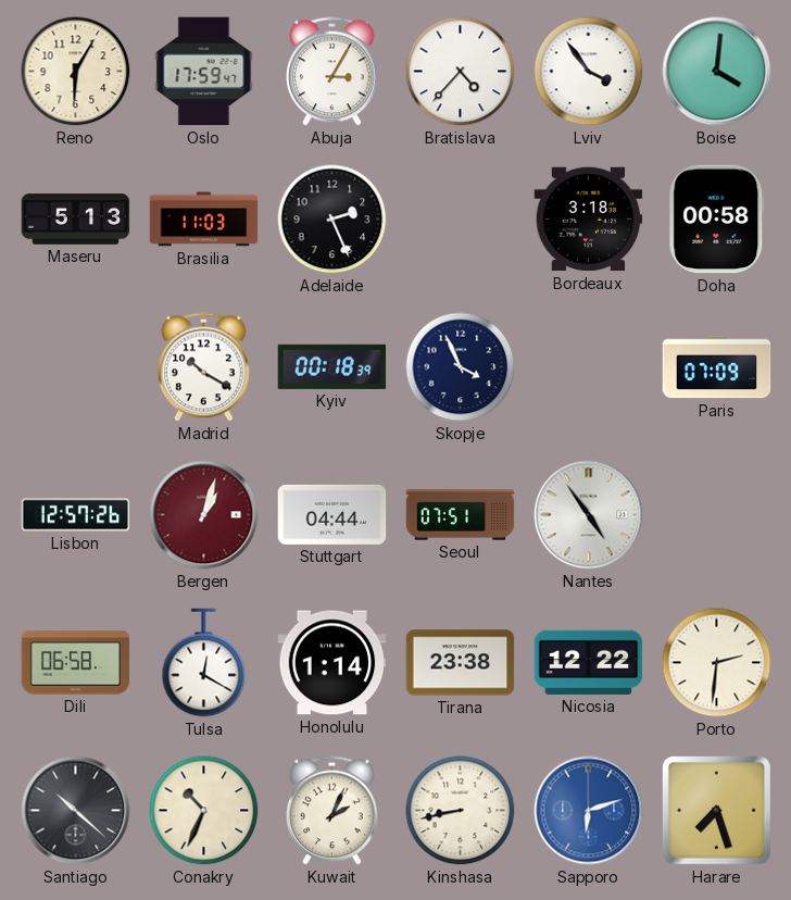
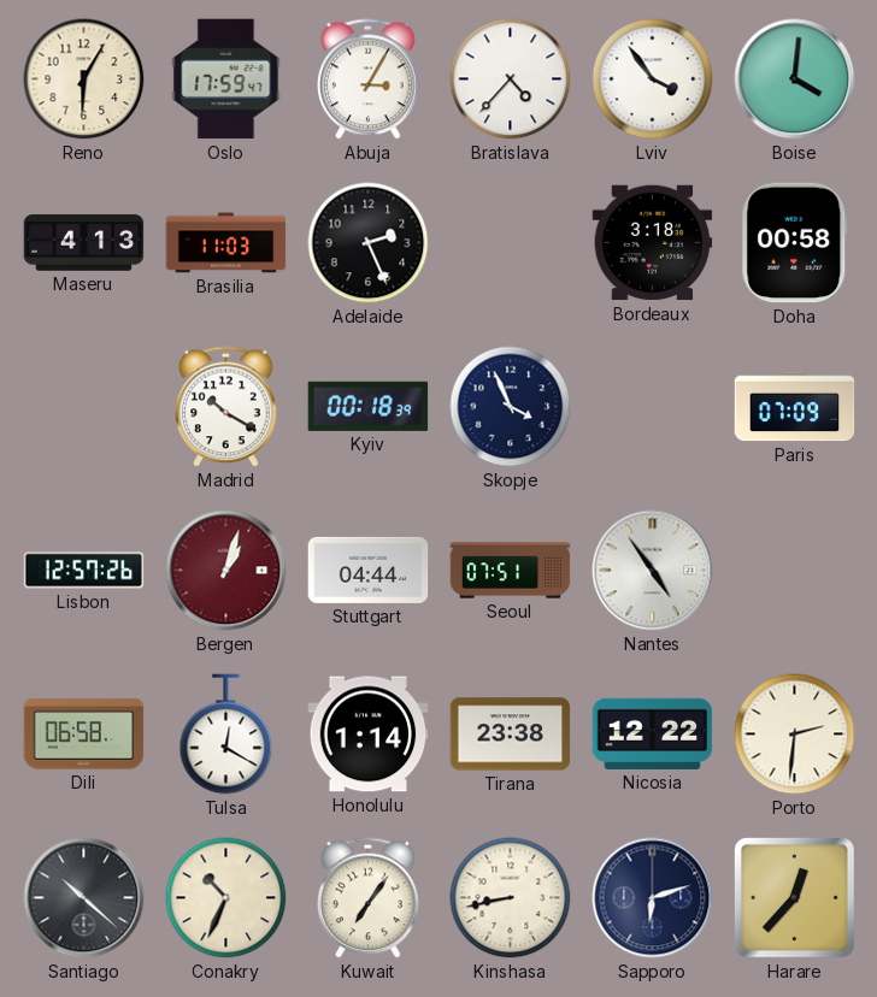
Maseru: 5:13 -> 4:13 (84, 243)
Kuwait: 2:04 -> 7:06 (369, 898)
Sapporo dial: blue -> navy (653, 898)
Harare: 7:27 -> 12:37 (795, 898)
